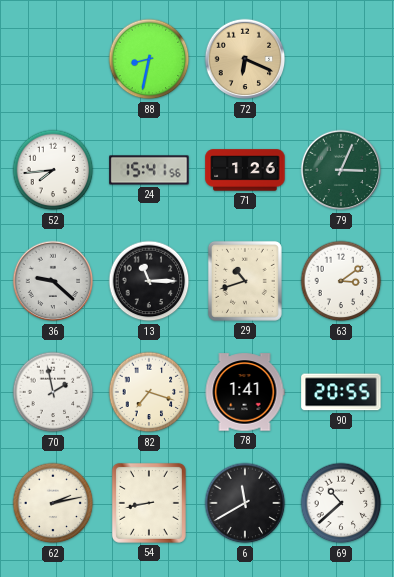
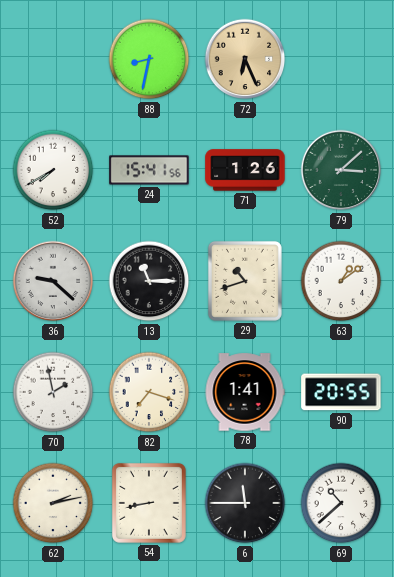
72: 6:19 -> 6:26 (245, 59)
52: 7:44 -> 7:40 (53, 170)
79: 3:04 -> 3:08 (341, 170)
63: 3:09 -> 1:09 (341, 281)
6: 11:40 -> 11:45 (245, 503)
